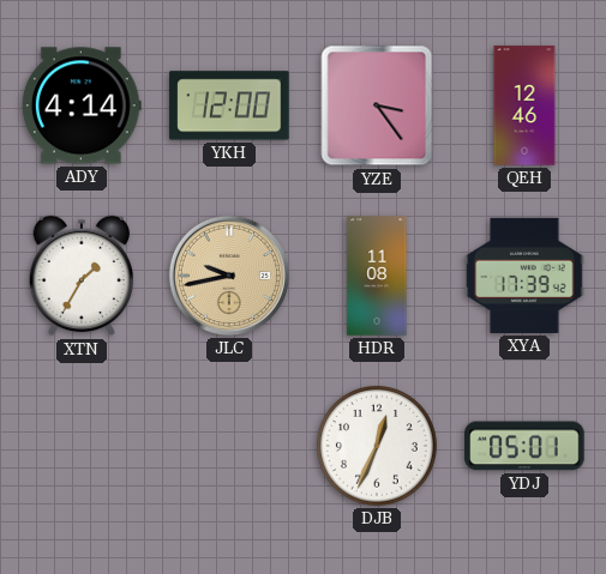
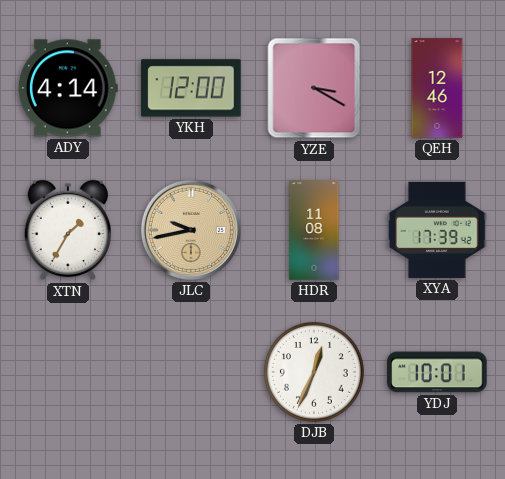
YZE: 3:24 -> 3:20 (314, 88)
YDJ: 05:01 -> 10:01 (437, 372)
